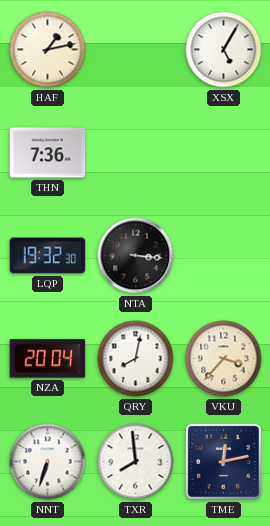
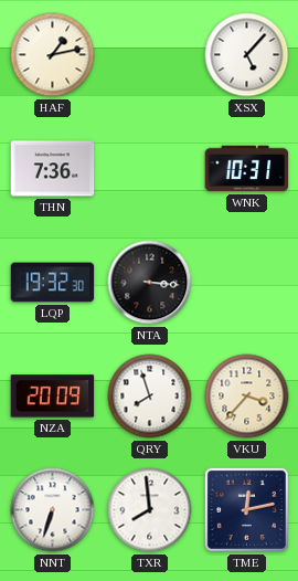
XSX: 5:05 -> 5:07 (247, 55)
WNK: none -> 10:31 (247, 169)
NZA: 20:04 -> 20:09 (53, 397)
QRY: 8:02 -> 7:57 (150, 397)
